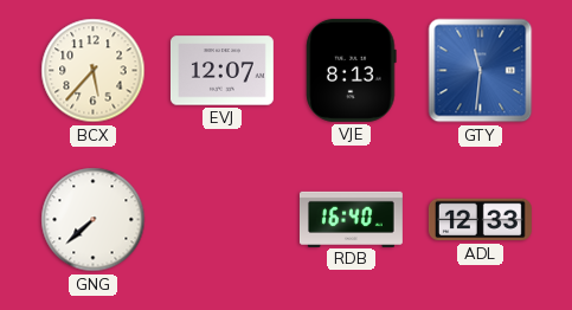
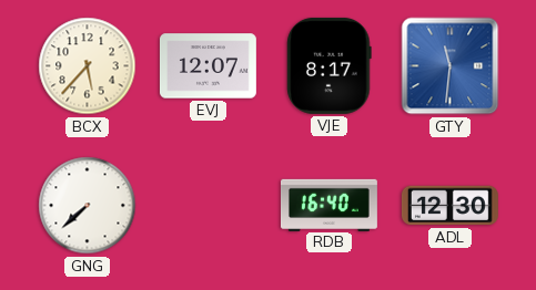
VJE: 8:13 -> 8:17 (330, 65)
ADL: 12:33 -> 12:30 (449, 206)
